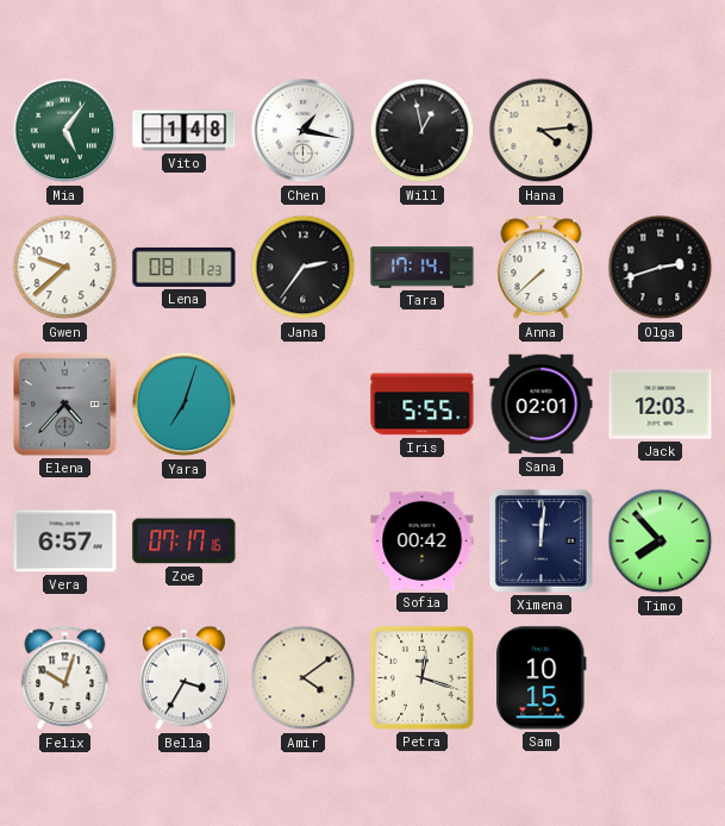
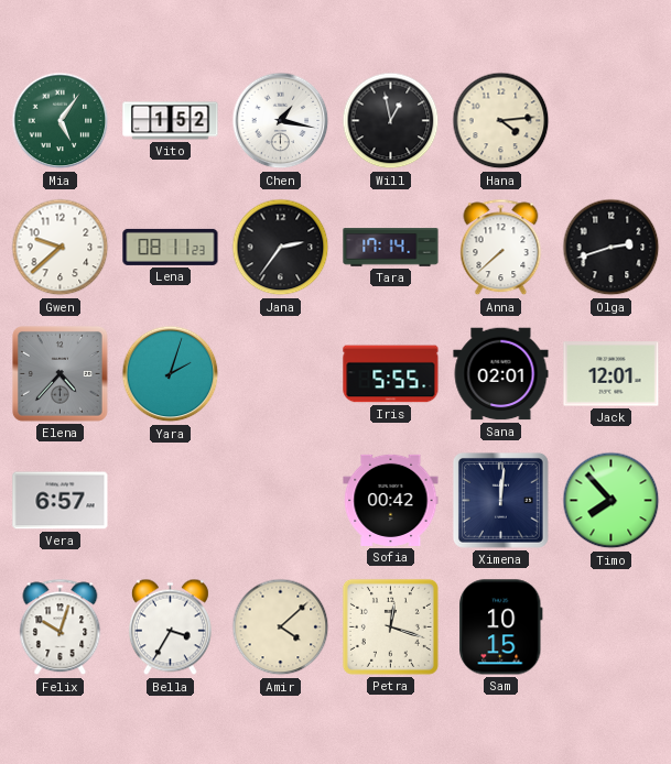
Vito: 1:48 -> 1:52 (171, 121)
Yara: 7:03 -> 2:03 (171, 374)
Jack: 12:03 -> 12:01 (612, 374)
Zoe: 07:17 -> none (185, 542)
Amir: 4:09 -> 4:08 (281, 627)
